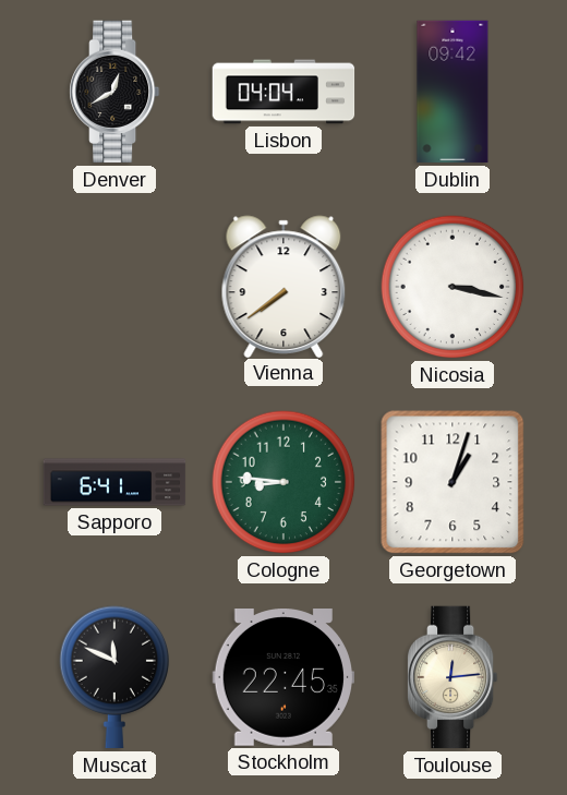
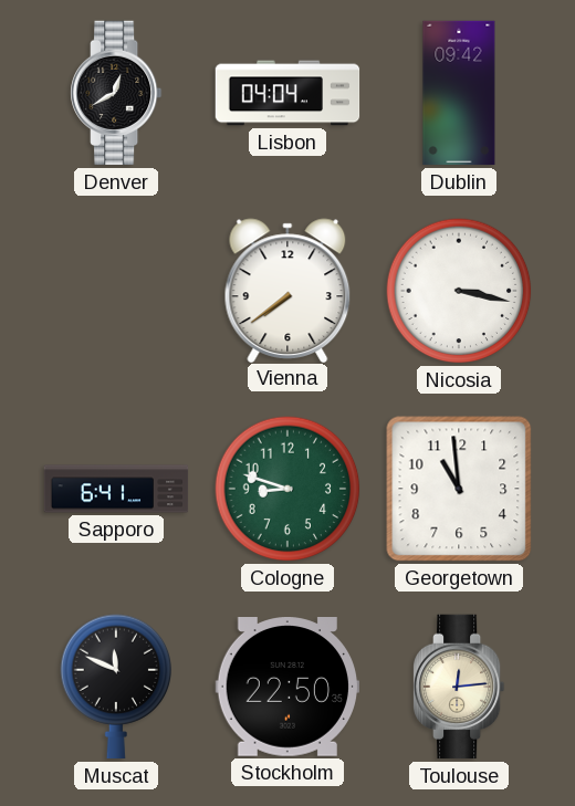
Cologne: 8:46 -> 8:48 (287, 489)
Georgetown: 1:03 -> 10:59 (459, 489)
Stockholm: 22:45 -> 22:50 (286, 688)
